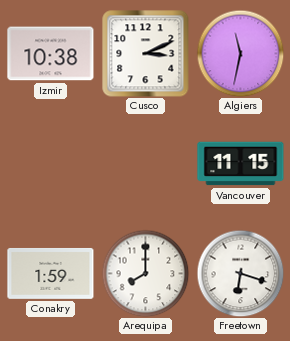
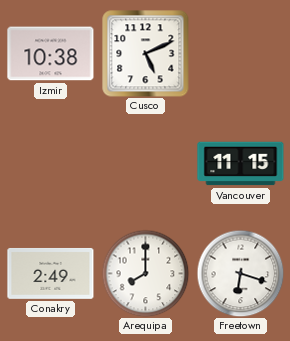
Cusco: 3:11 -> 5:11 (146, 54)
Algiers: 11:32 -> none (240, 53)
Conakry: 1:59 -> 2:49 (51, 273)
